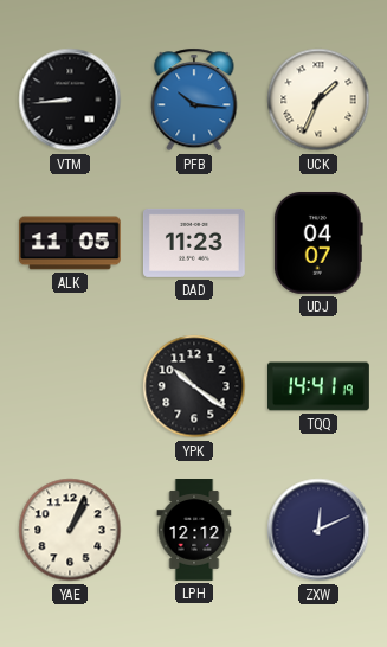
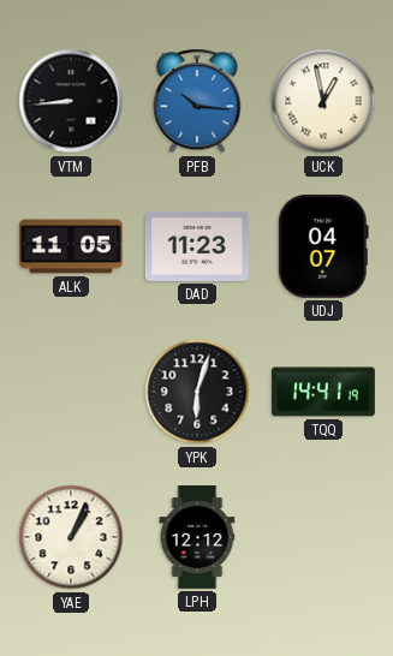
UCK: 1:34 -> 12:58 (323, 101)
YPK: 10:21 -> 6:03 (197, 392)
ZXW: 12:11 -> none (318, 530)
